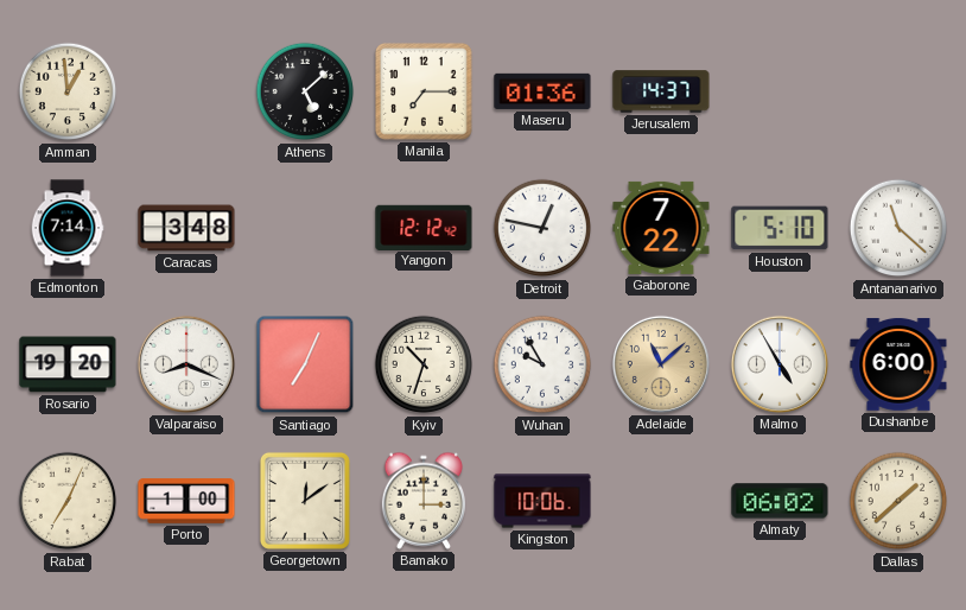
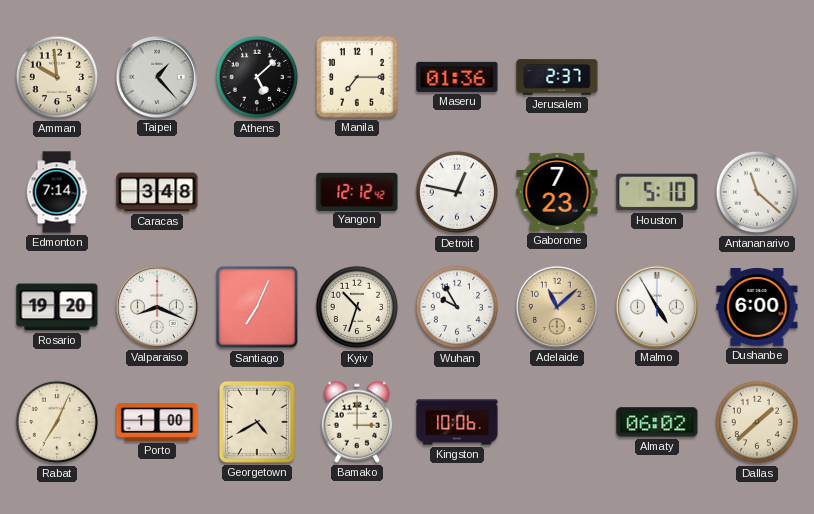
Amman: 12:59 -> 9:59 (57, 77)
Taipei: none -> 1:23 (157, 77)
Jerusalem: 14:37 -> 2:37 (557, 77)
Gaborone: 7:22 -> 7:23 (557, 192)
Georgetown: 12:09 -> 4:40 (257, 422)
